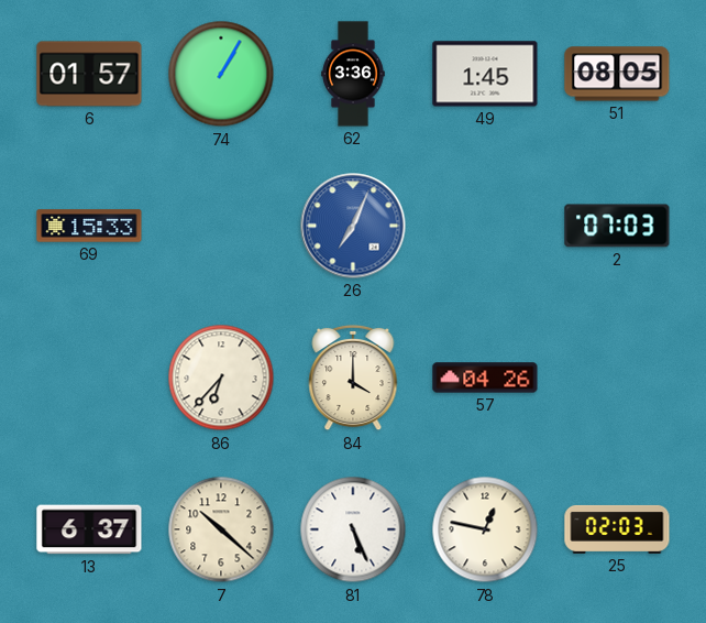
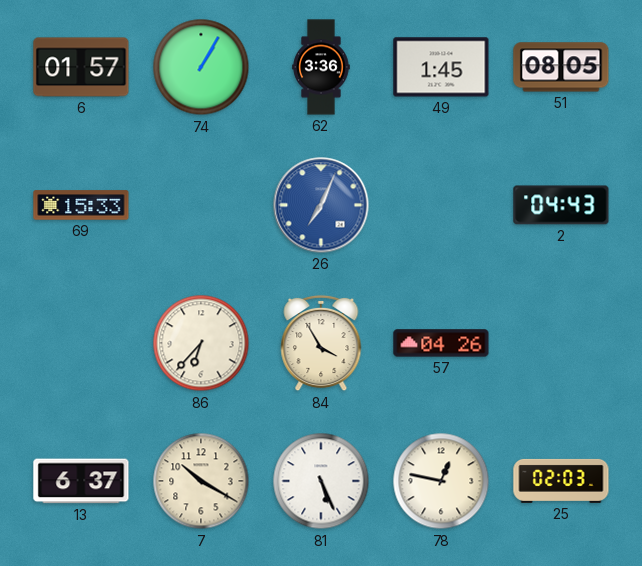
2: 07:03 -> 04:43 (561, 205)
84: 4:00 -> 3:55 (321, 343)
7: 10:22 -> 10:20 (201, 481)
